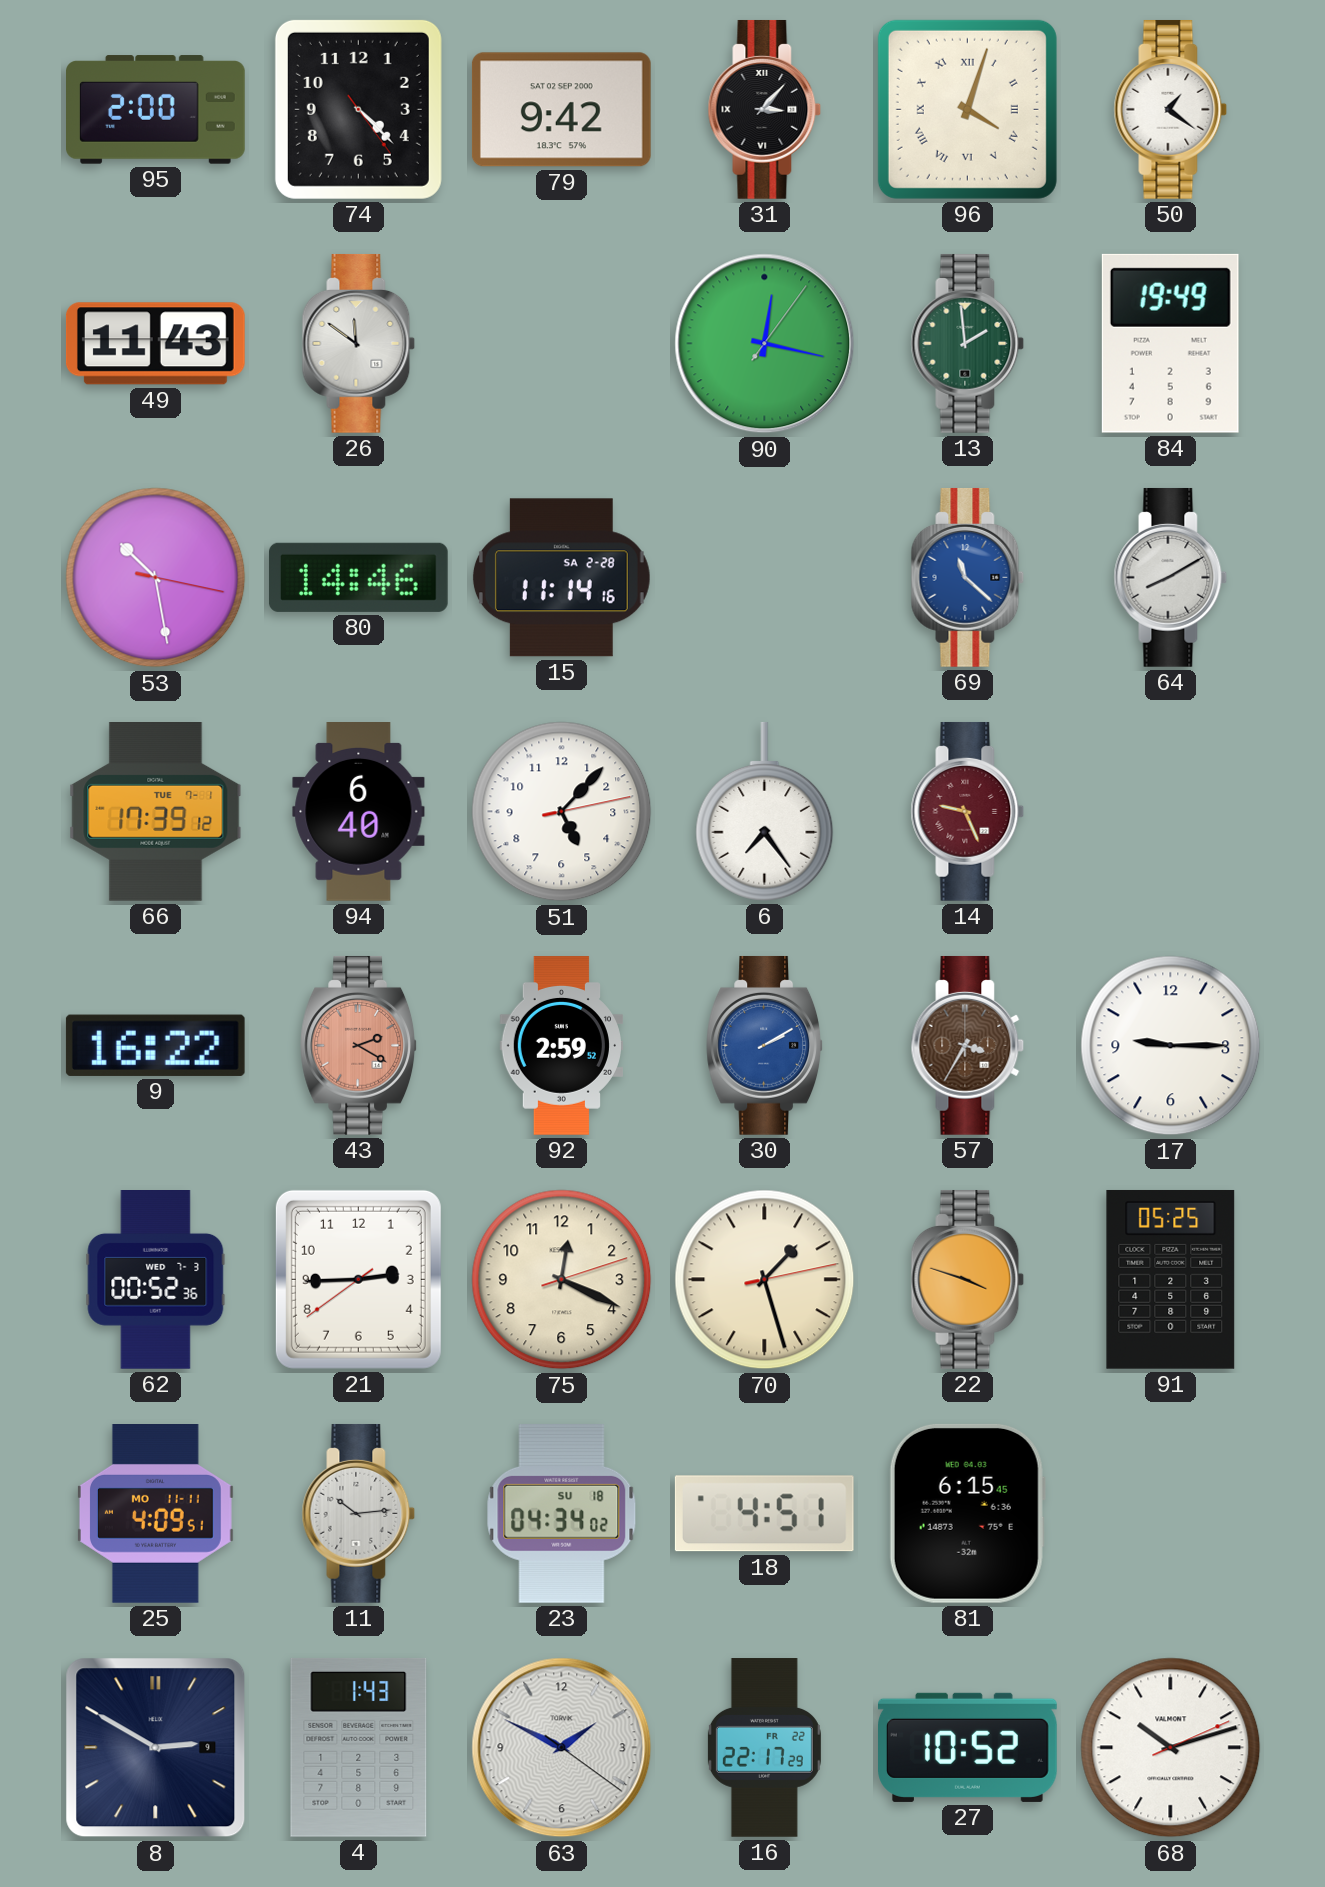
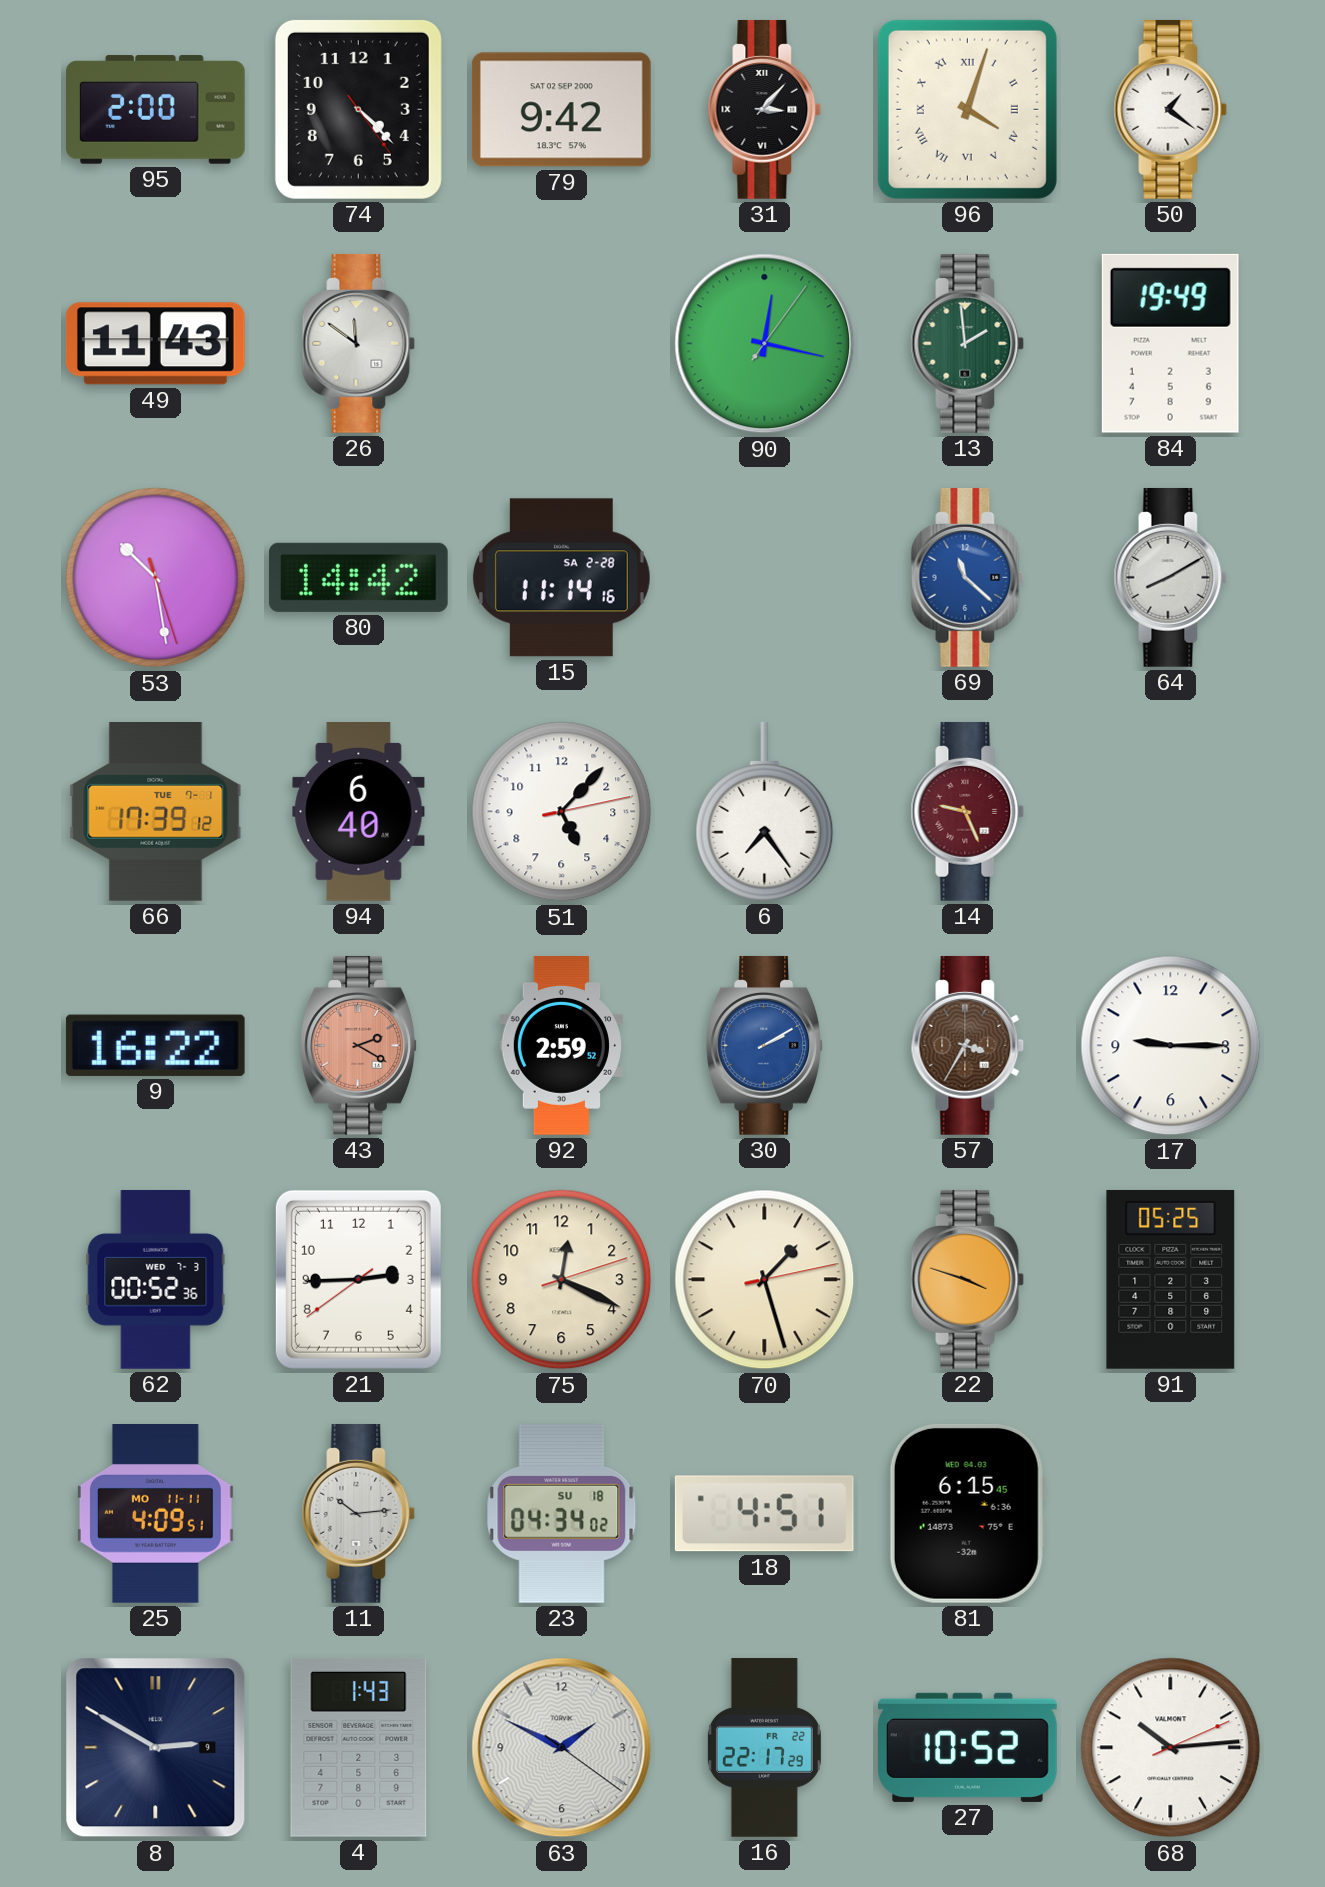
53: 10:28:17 -> 10:28:27 (156, 578)
80: 14:46 -> 14:42 (358, 577)
68: 10:12 -> 10:14 (1171, 1748)
